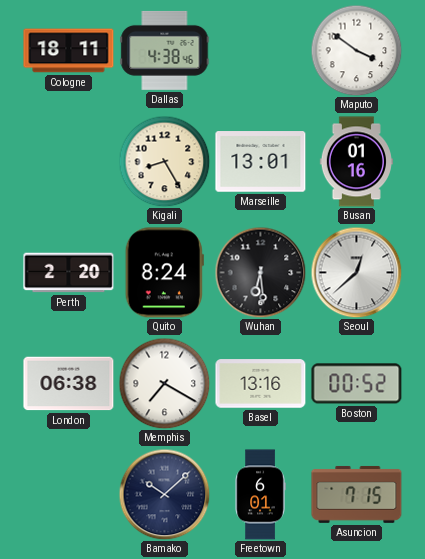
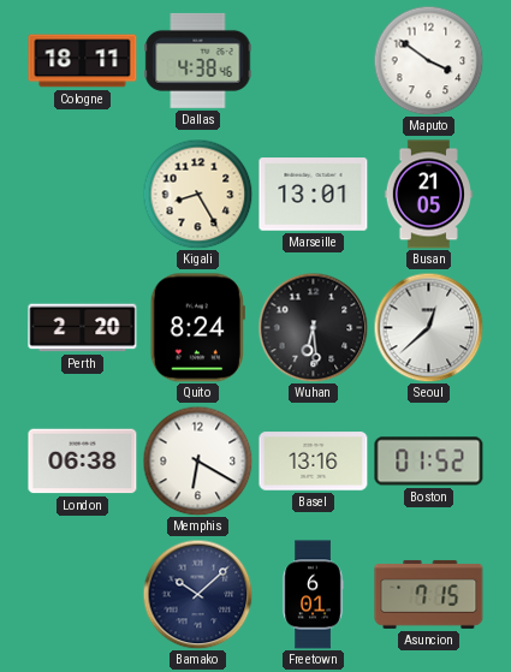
Busan: 01:16 -> 21:05 (428, 195)
Memphis: 7:20 -> 6:20 (197, 460)
Boston: 00:52 -> 01:52 (429, 462)
